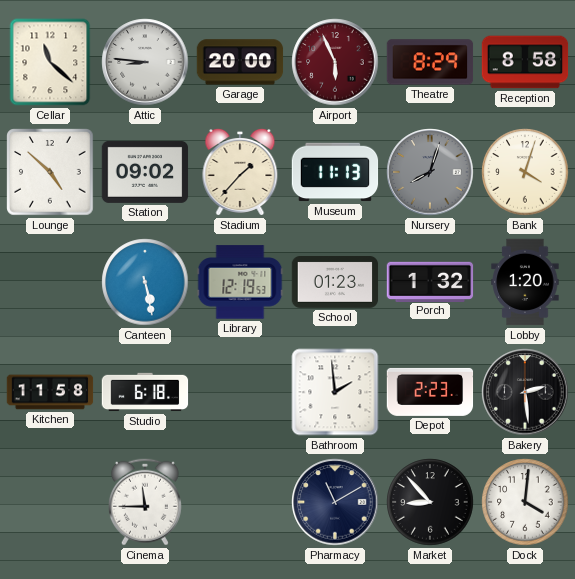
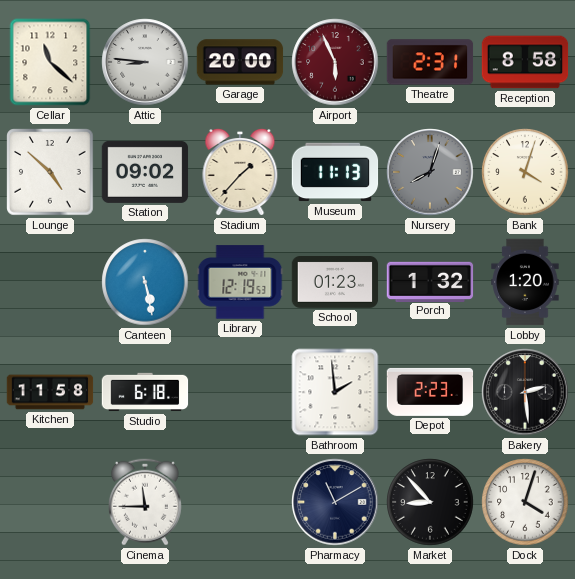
Theatre: 8:29 -> 2:31 (430, 62)
Dock: 4:01 -> 4:03 (525, 502)
